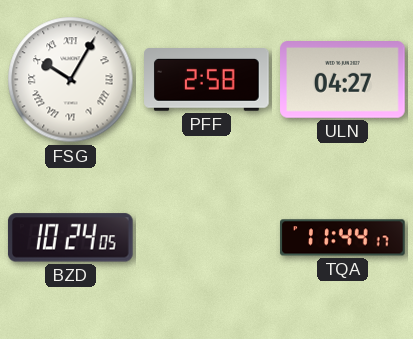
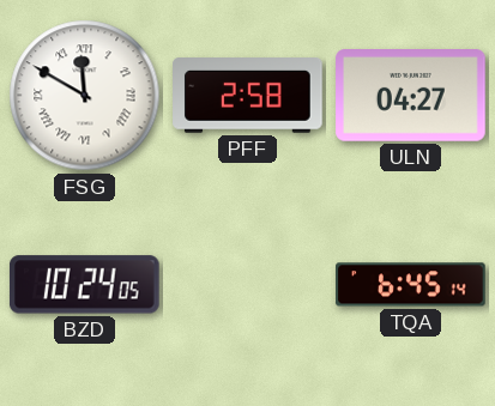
FSG: 10:05 -> 11:50 (85, 96)
TQA: 11:44 -> 6:45 (411, 285)
